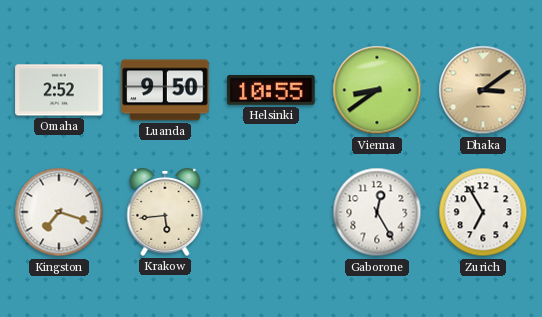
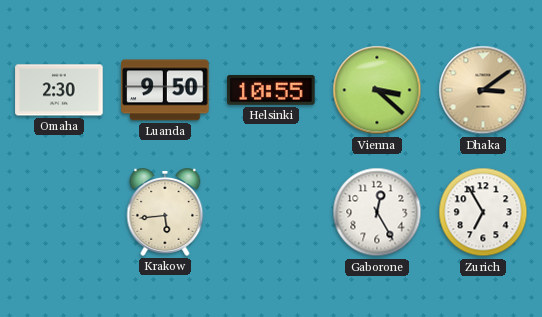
Omaha: 2:52 -> 2:30 (59, 90)
Vienna: 8:39 -> 3:22 (377, 90)
Kingston: 7:18 -> none (59, 212)
